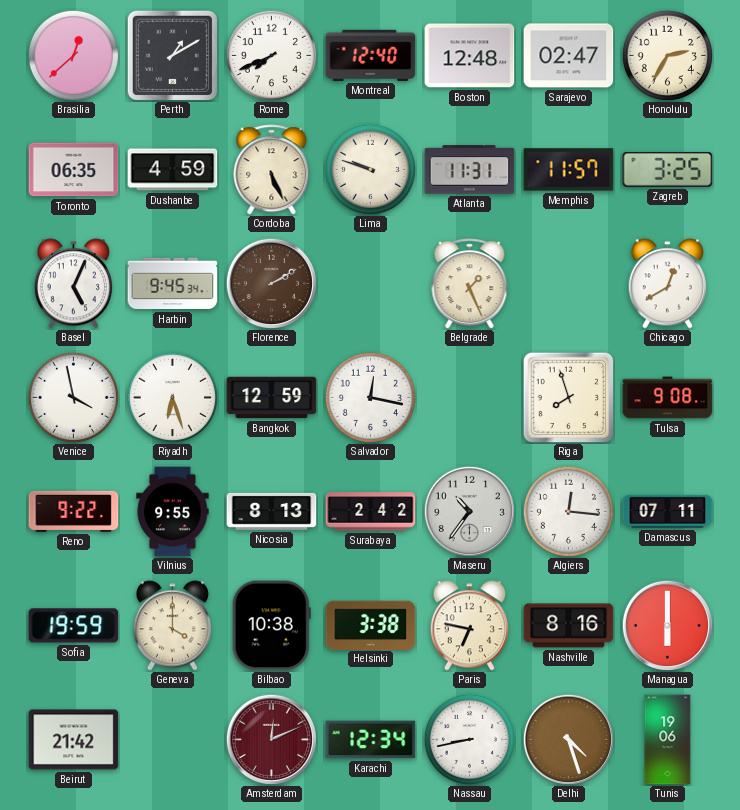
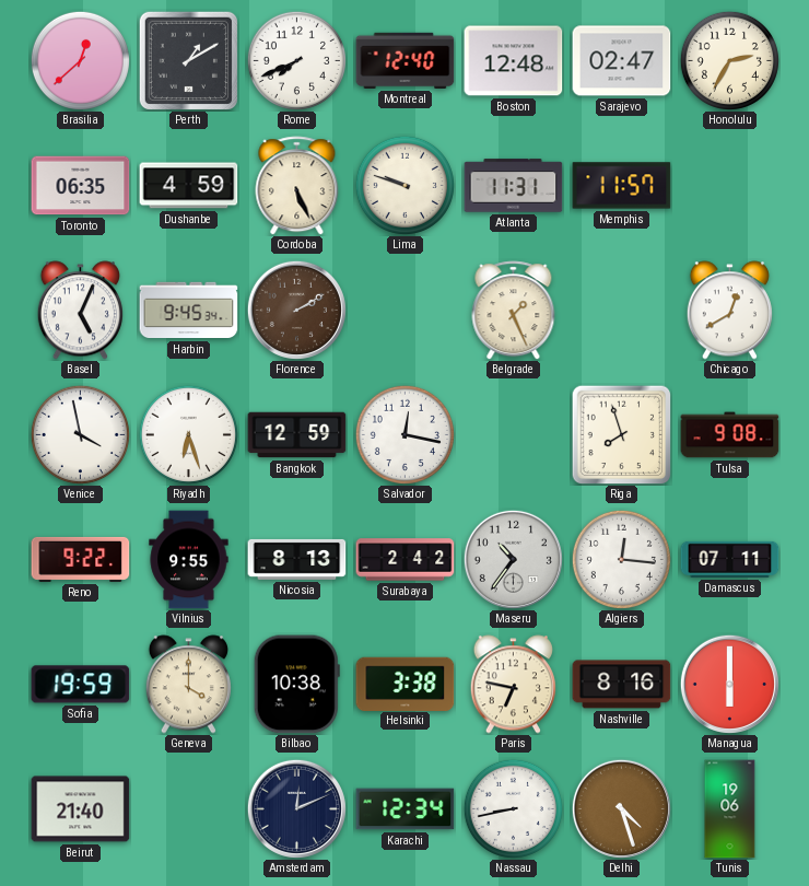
Zagreb: 3:25 -> none (668, 169)
Beirut: 21:42 -> 21:40 (81, 809)
Amsterdam dial: burgundy -> navy (296, 808)
